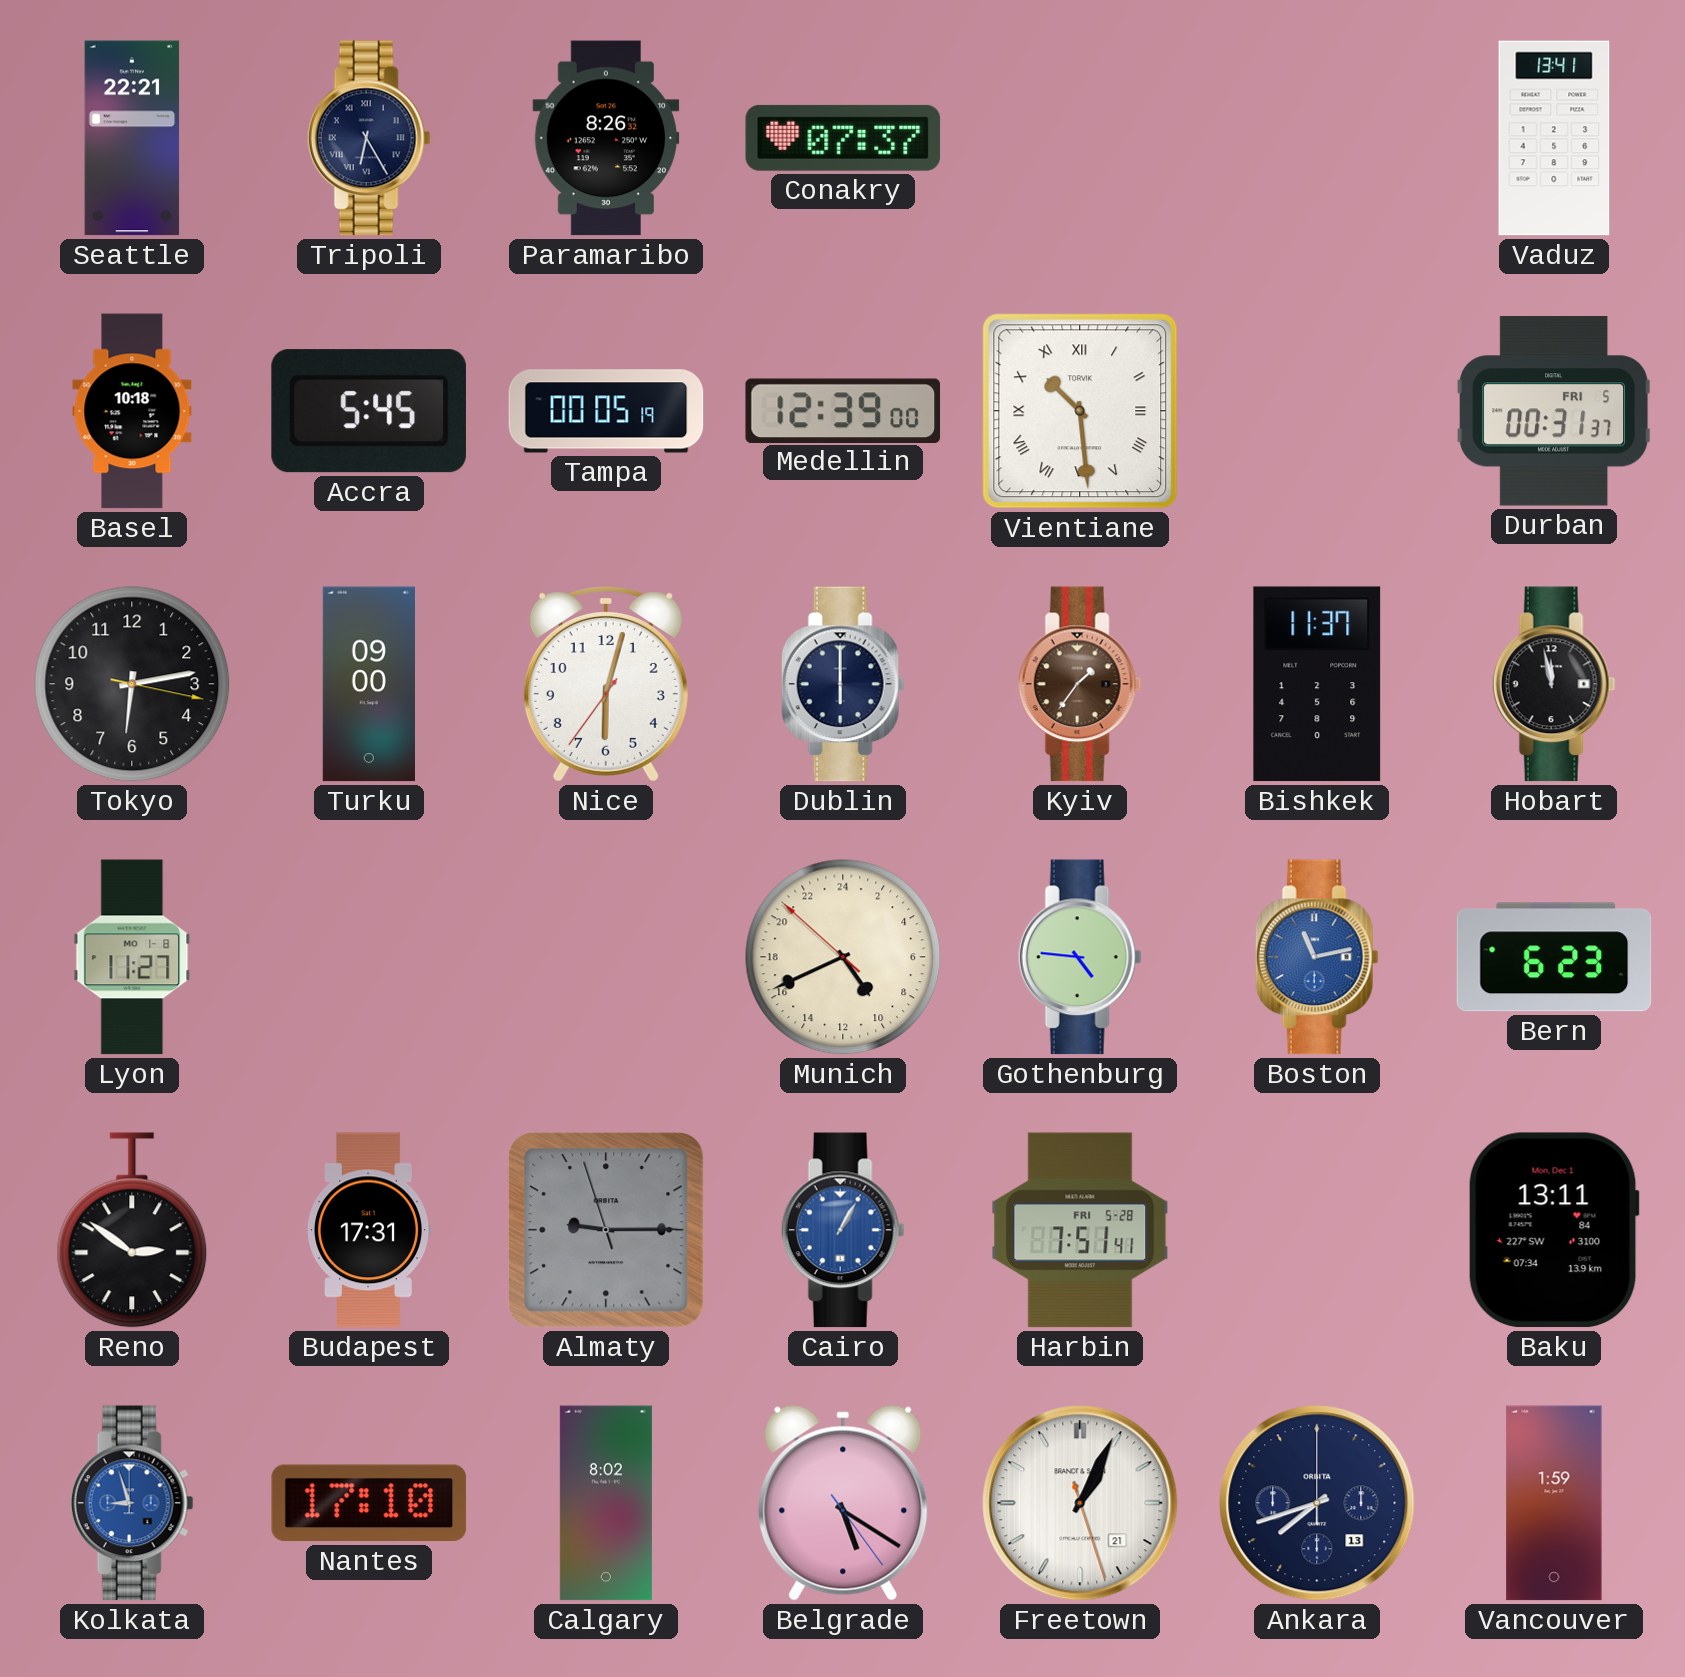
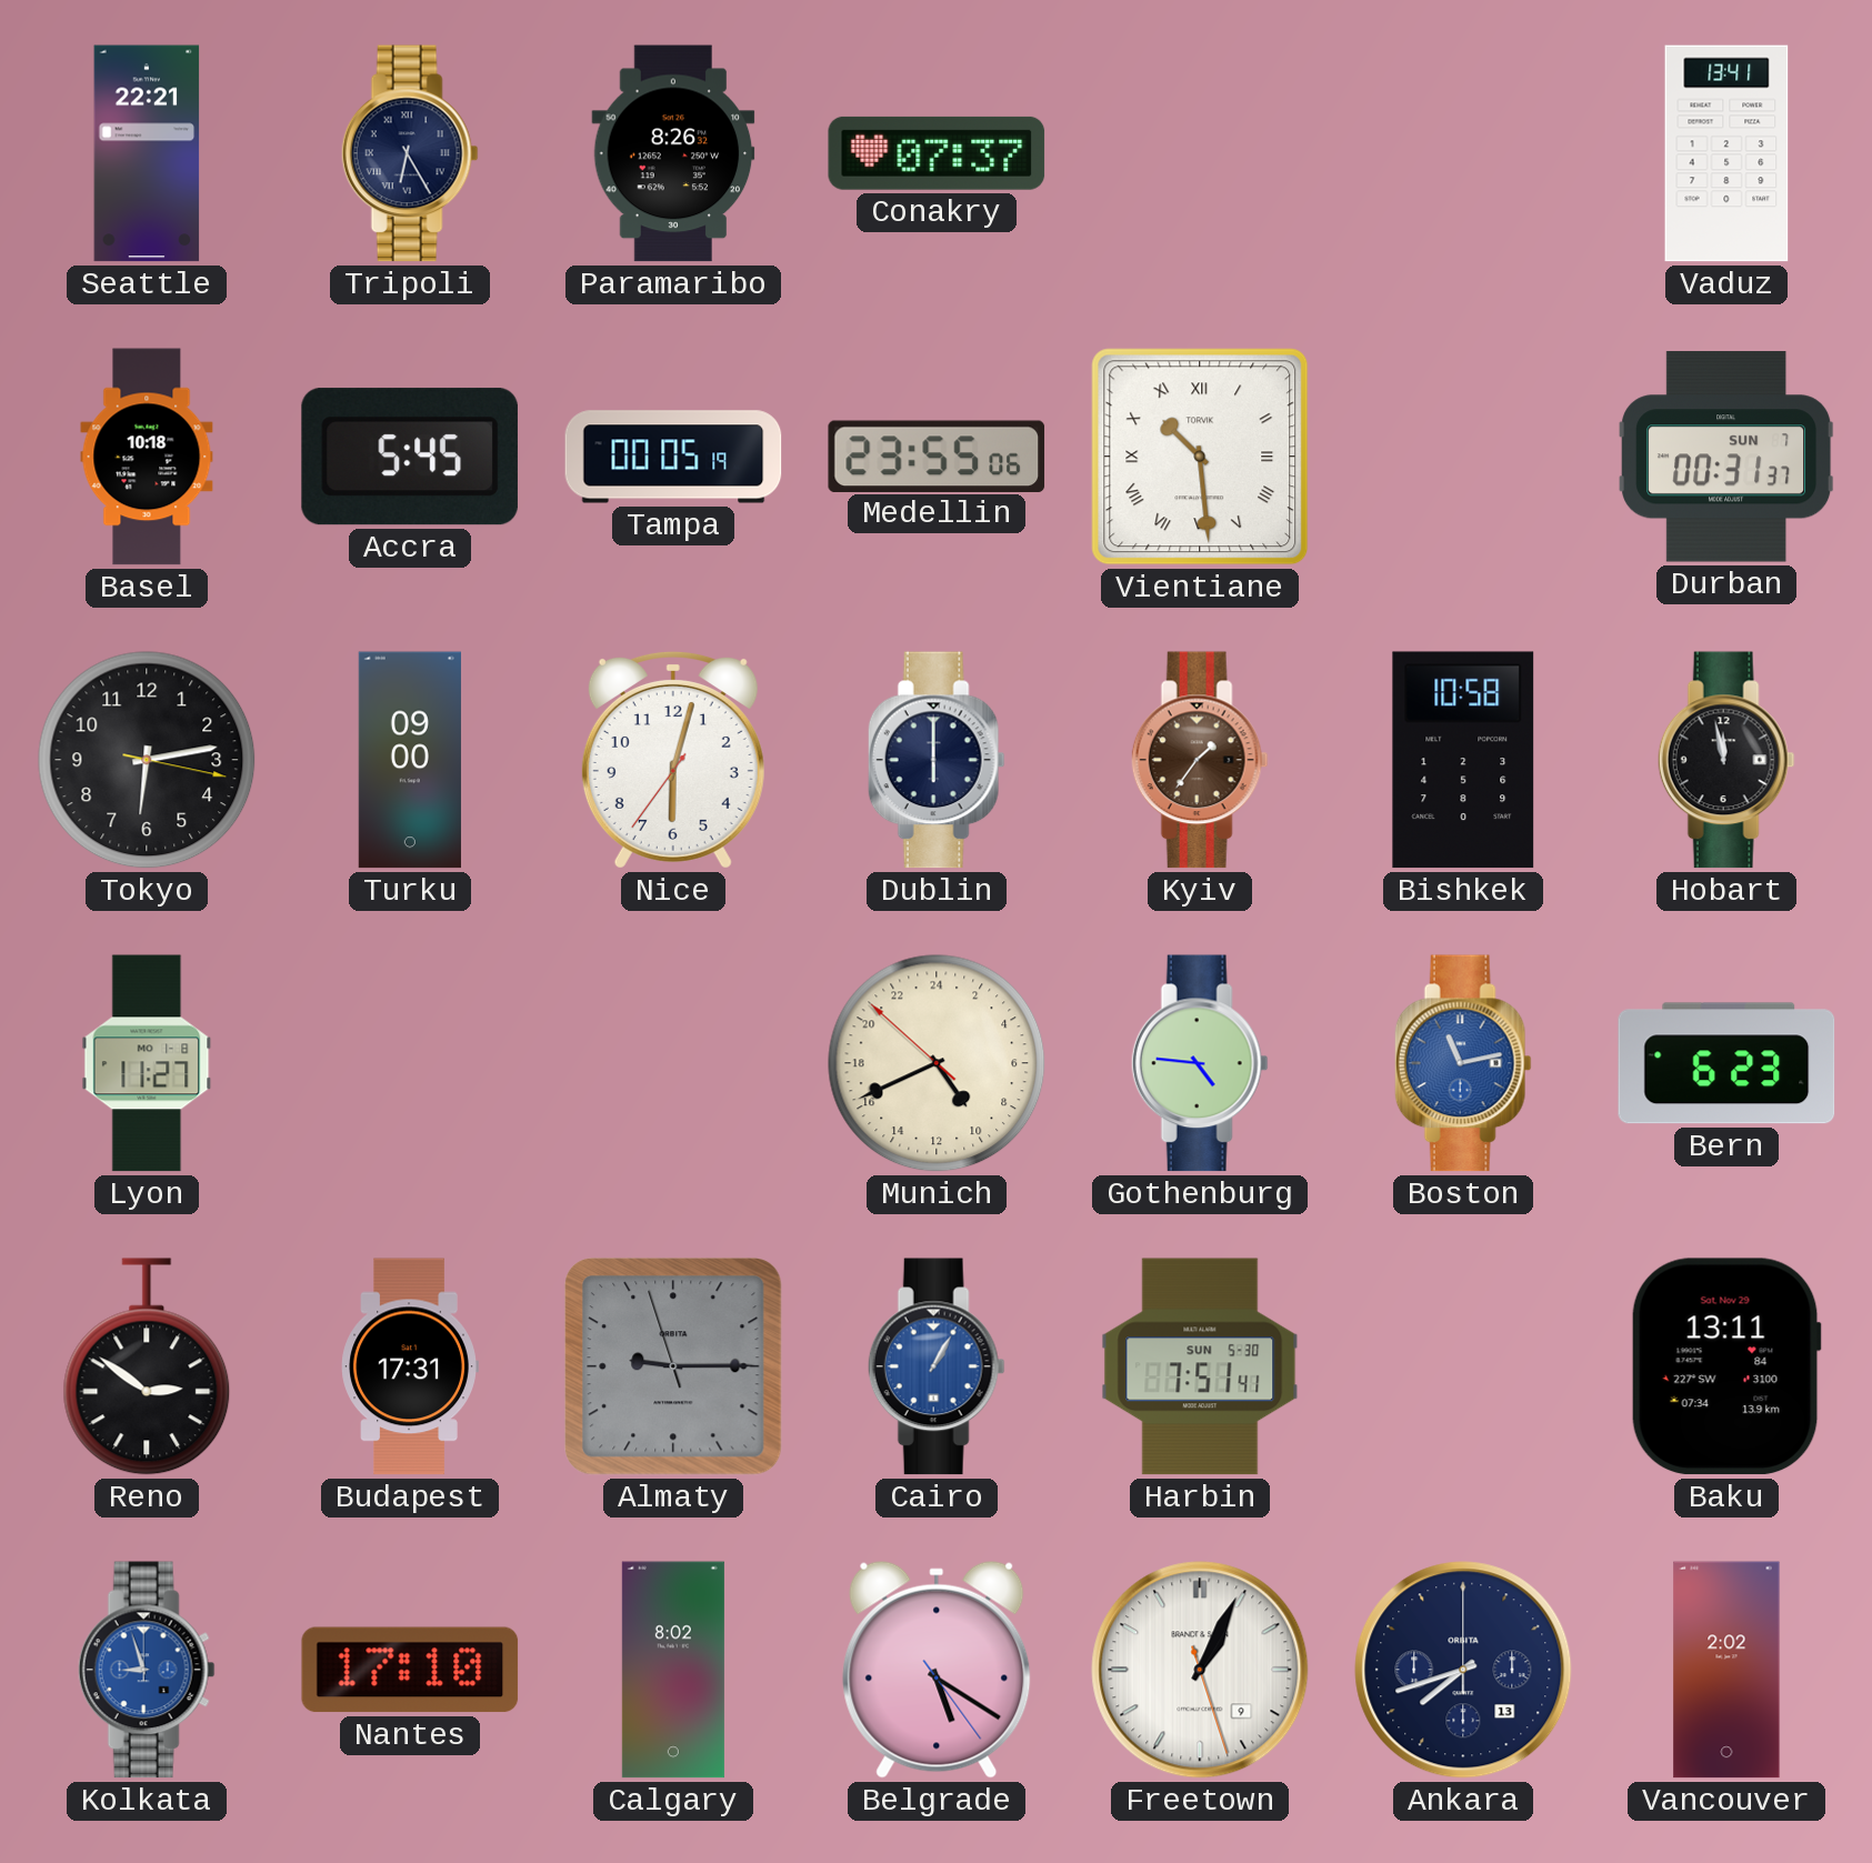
Medellin: 12:39 -> 23:55 (937, 455)
Durban date: FRI 5 -> SUN 7 (1728, 457)
Bishkek: 11:37 -> 10:58 (1463, 760)
Harbin date: FRI 5-28 -> SUN 5-30 (1200, 1366)
Baku date: Mon, Dec 1 -> Sat, Nov 29 (1726, 1366)
Freetown date: 21 -> 9 (1200, 1670)
Vancouver: 1:59 -> 2:02 (1726, 1670)
